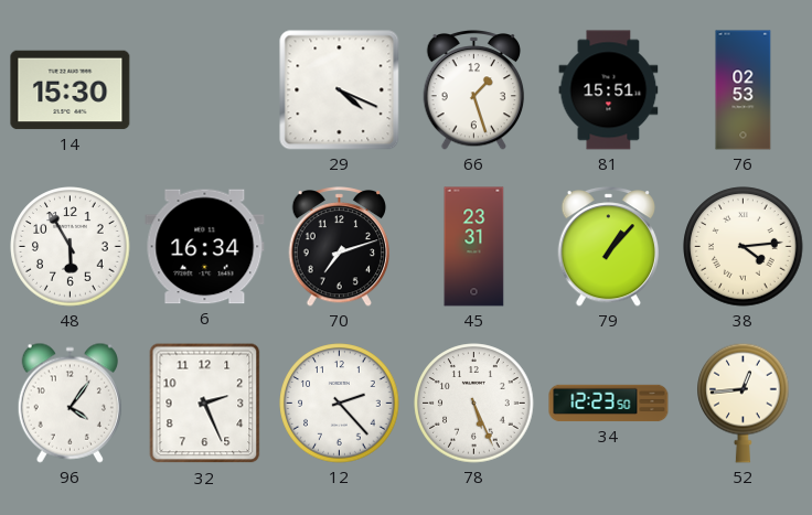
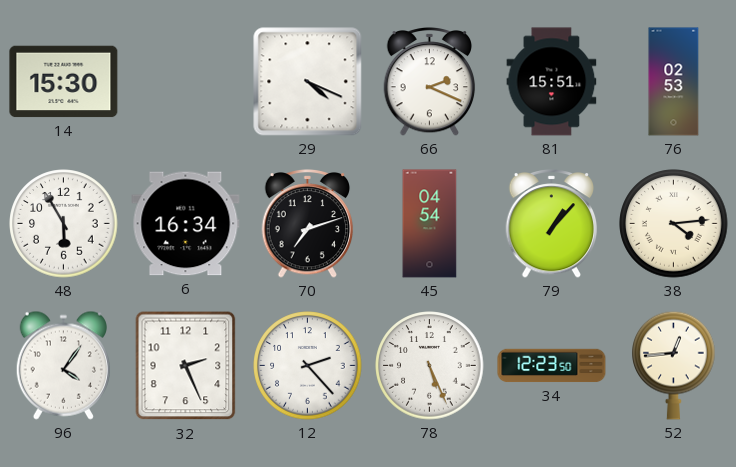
66: 1:27 -> 2:19 (430, 82)
45: 23:31 -> 04:54 (430, 224)
